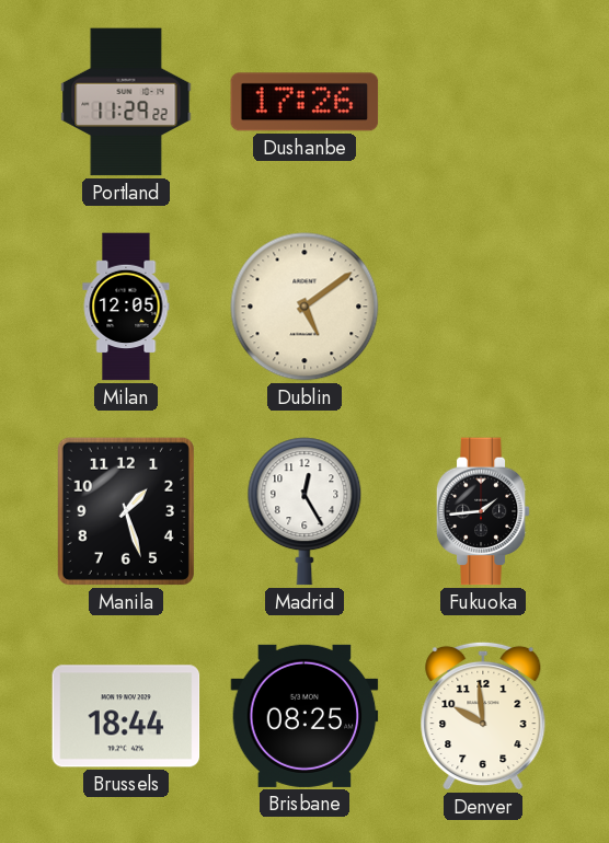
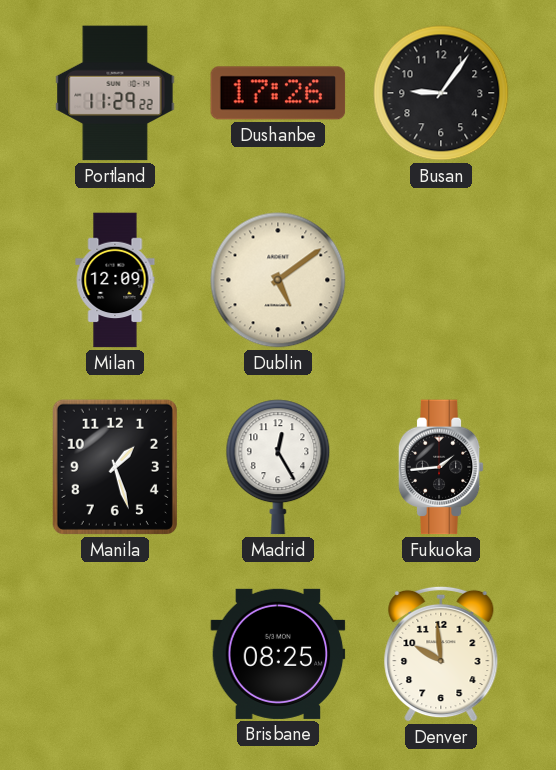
Busan: none -> 9:06 (441, 93)
Milan: 12:05 -> 12:09 (115, 280)
Brussels: 18:44 -> none (126, 716)
